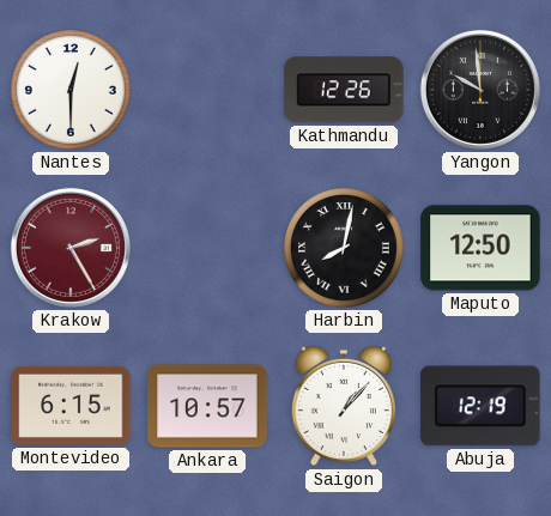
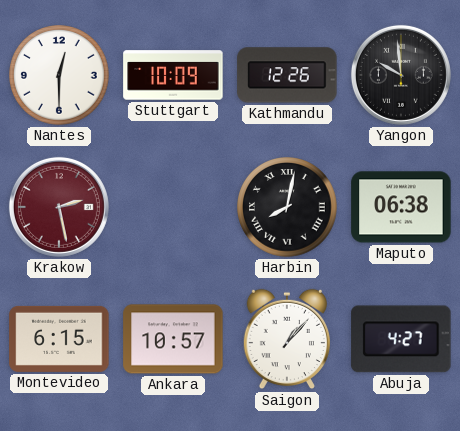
Stuttgart: none -> 10:09 (173, 75)
Krakow: 2:25 -> 2:28 (59, 207)
Maputo: 12:50 -> 06:38 (401, 207)
Abuja: 12:19 -> 4:27 (401, 339)
